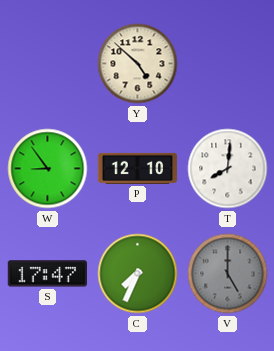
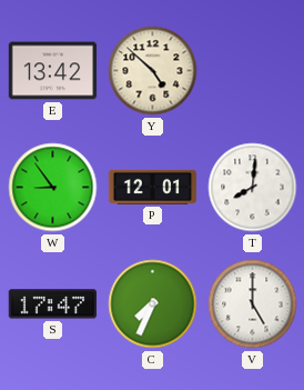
E: none -> 13:42 (53, 71)
P: 12:10 -> 12:01 (153, 187)
V dial: grey -> white (253, 304)
